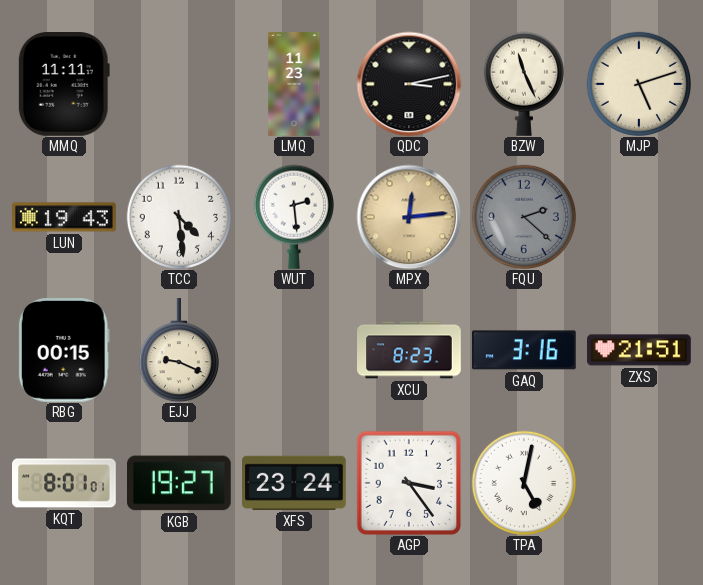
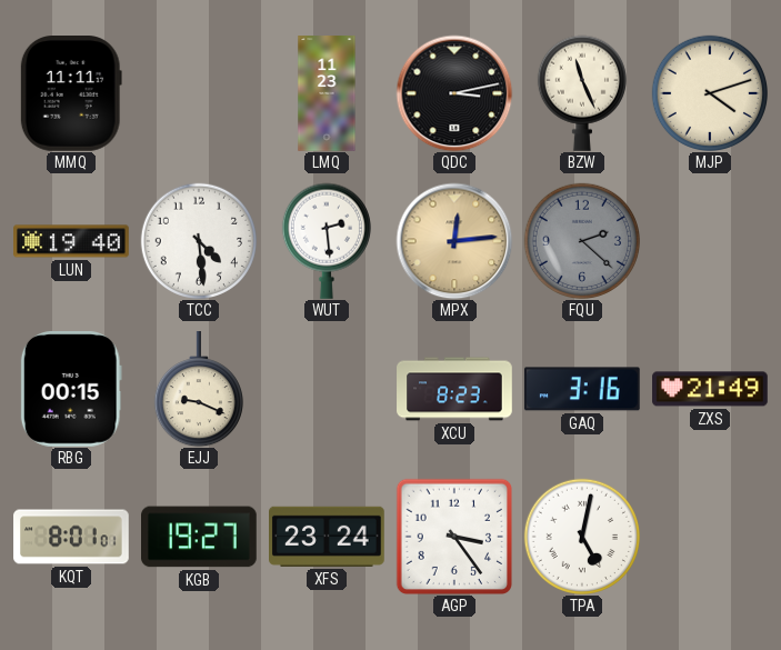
MJP: 5:12 -> 4:12 (709, 92)
LUN: 19:43 -> 19:40 (71, 241)
ZXS: 21:51 -> 21:49 (710, 389)
